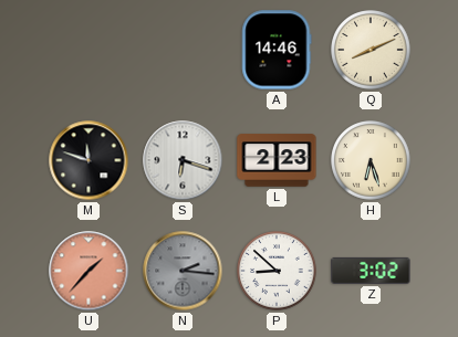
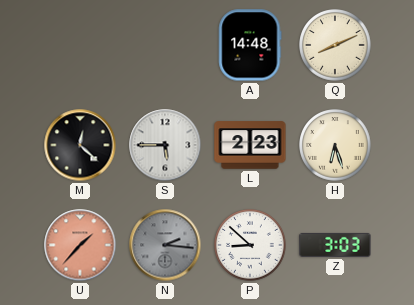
A: 14:46 -> 14:48 (250, 45)
M: 11:48 -> 12:22 (80, 145)
S: 6:18 -> 5:45 (165, 145)
Z: 3:02 -> 3:03 (335, 245)
